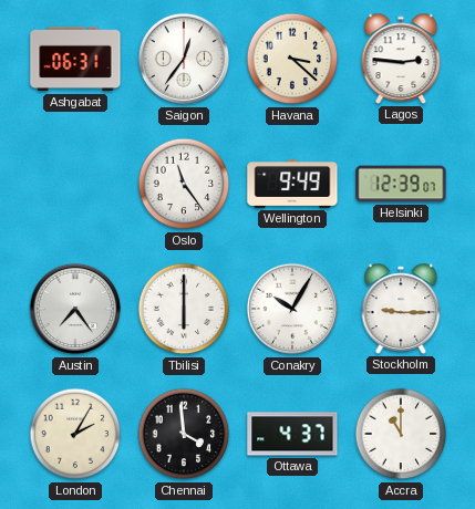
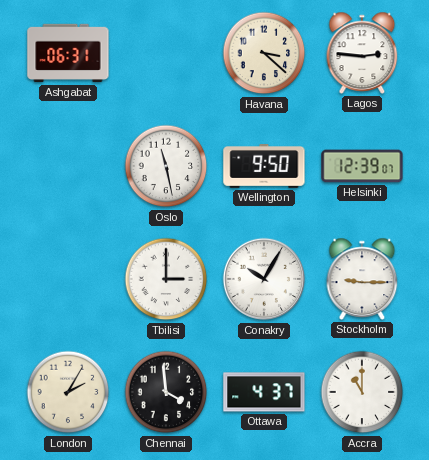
Saigon: 12:36 -> none (184, 59)
Oslo: 11:24 -> 11:28 (166, 166)
Wellington: 9:49 -> 9:50 (264, 167)
Austin: 7:24 -> none (75, 309)
Tbilisi: 6:00 -> 3:00 (166, 279)
